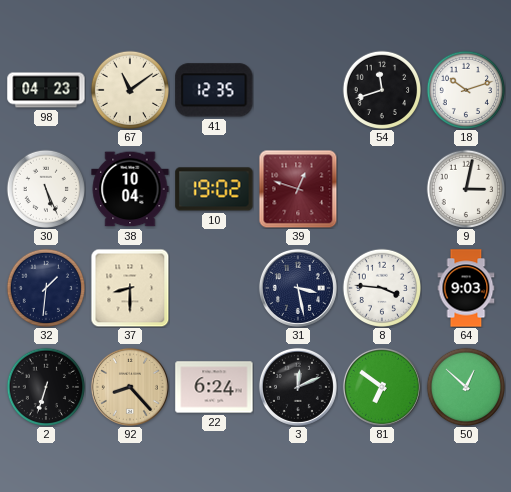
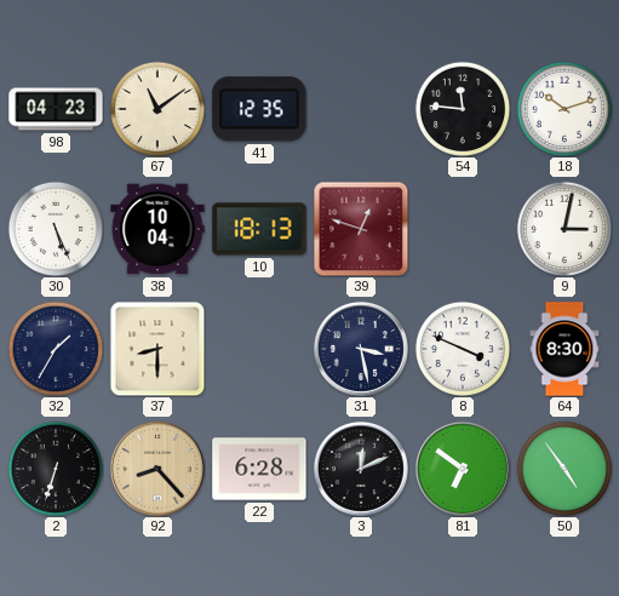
54: 11:42 -> 11:46 (463, 109)
10: 19:02 -> 18:13 (259, 229)
32: 1:31 -> 1:35 (56, 349)
8: 3:46 -> 3:49 (463, 349)
64: 9:03 -> 8:30 (564, 349)
22: 6:24 -> 6:28 (259, 469)
50: 12:52 -> 4:54 (564, 469)
